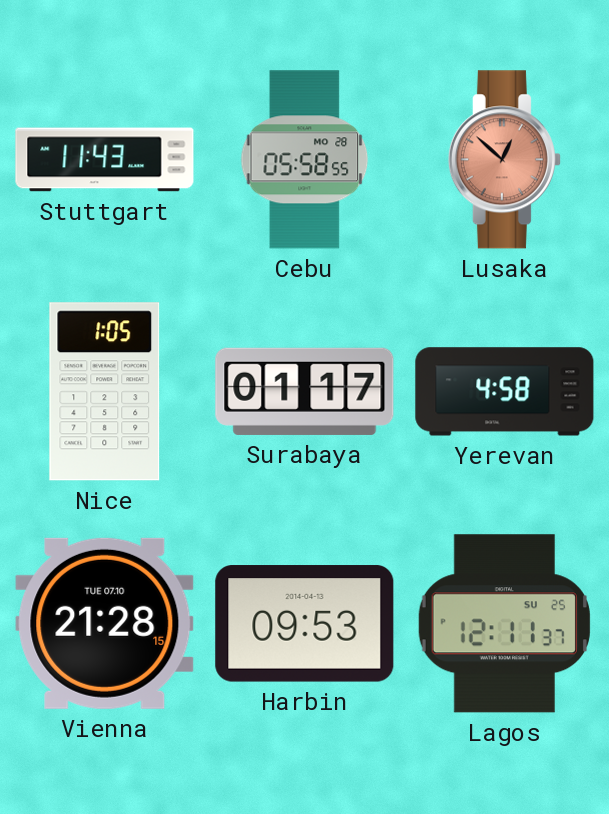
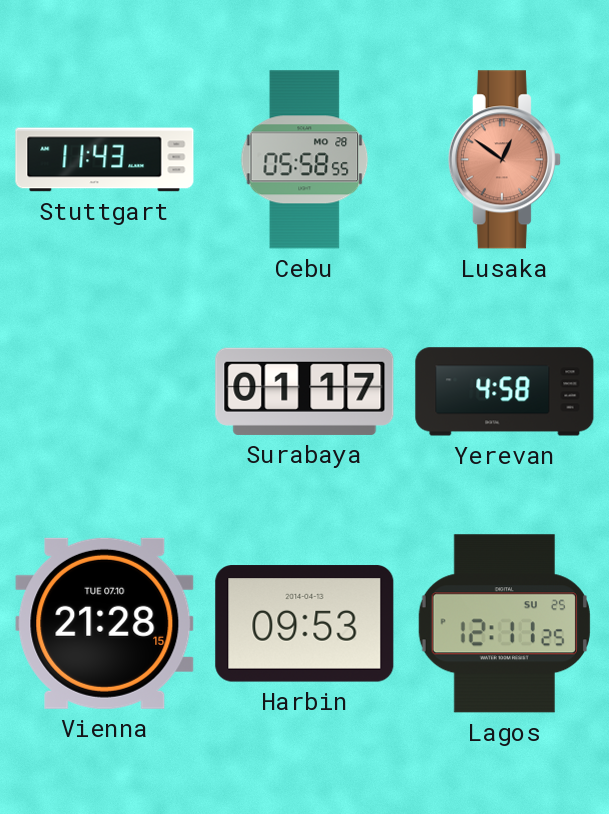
Lusaka: 12:52 -> 12:51 (504, 160)
Nice: 1:05 -> none (105, 392)
Lagos: 12:11:37 -> 12:11:25 (504, 624)
